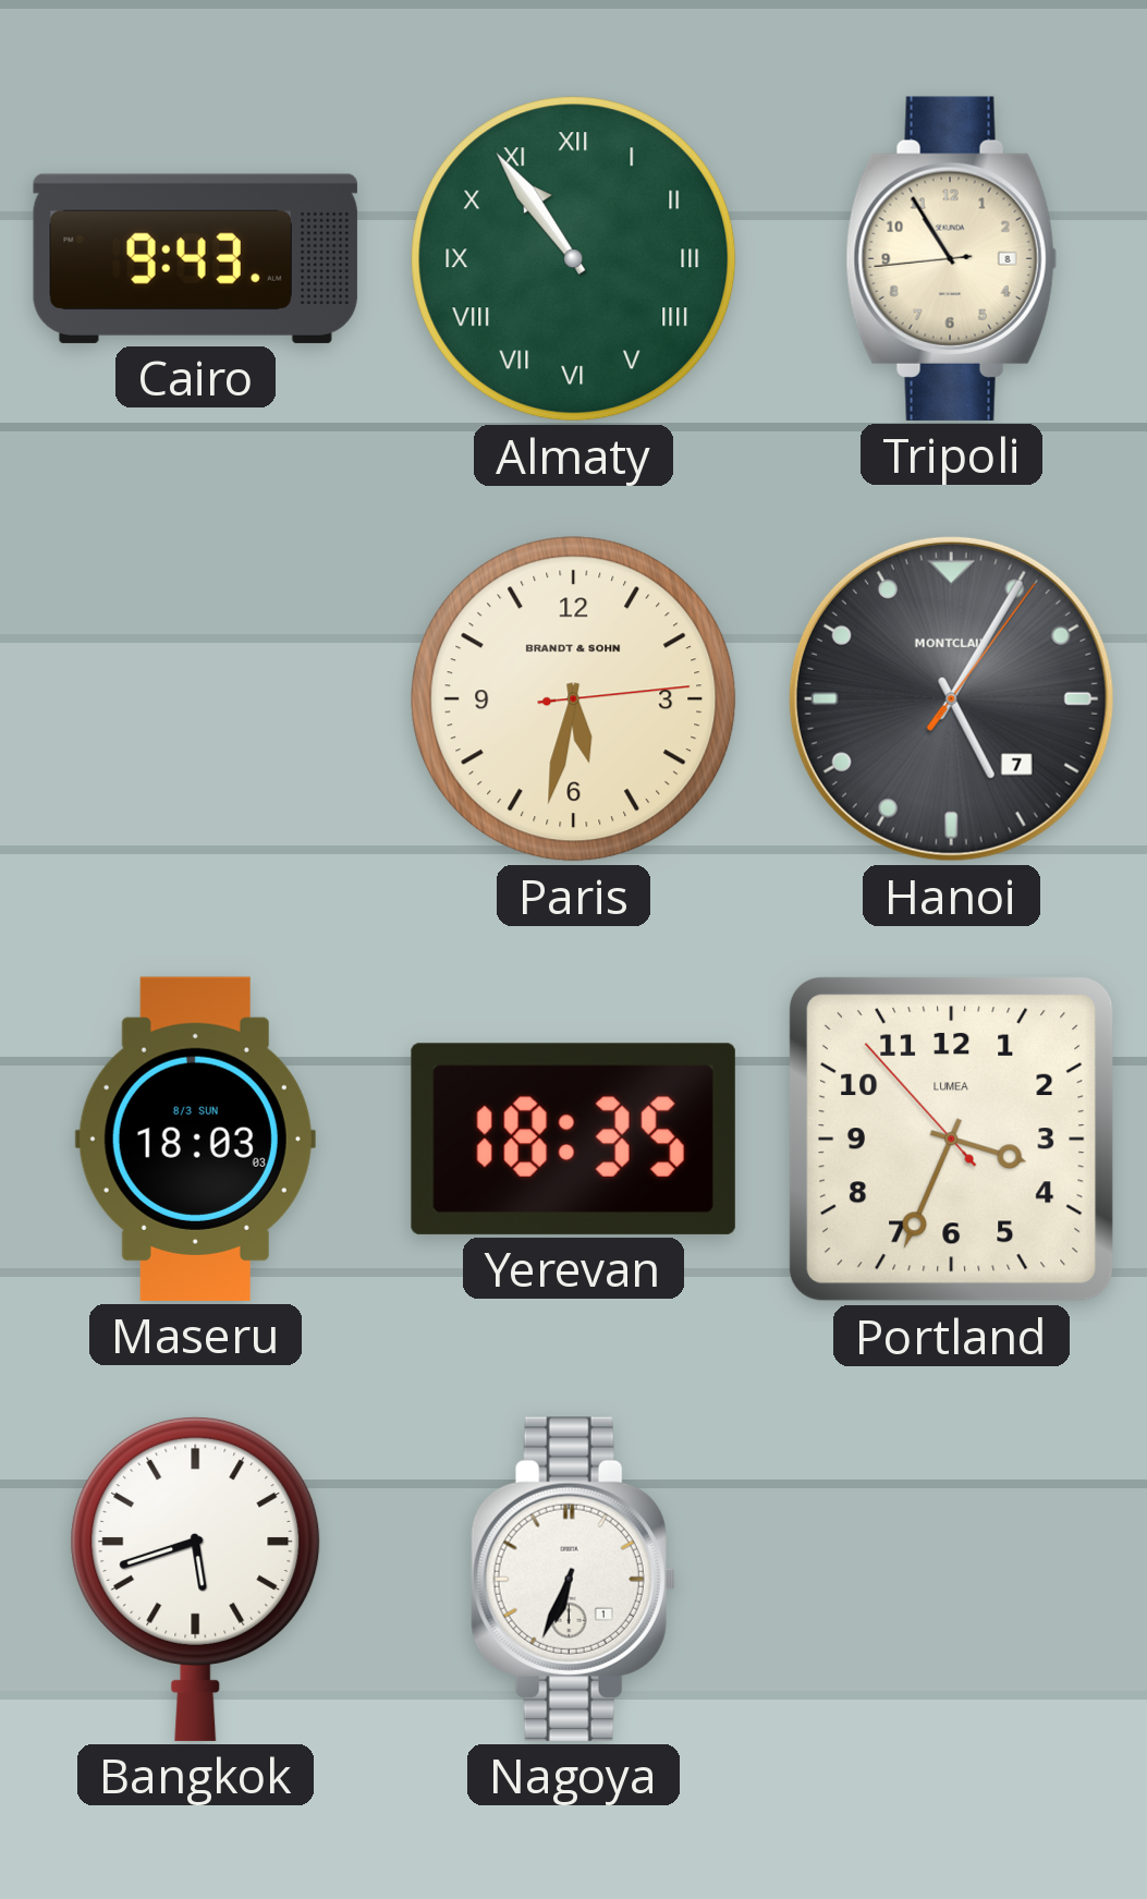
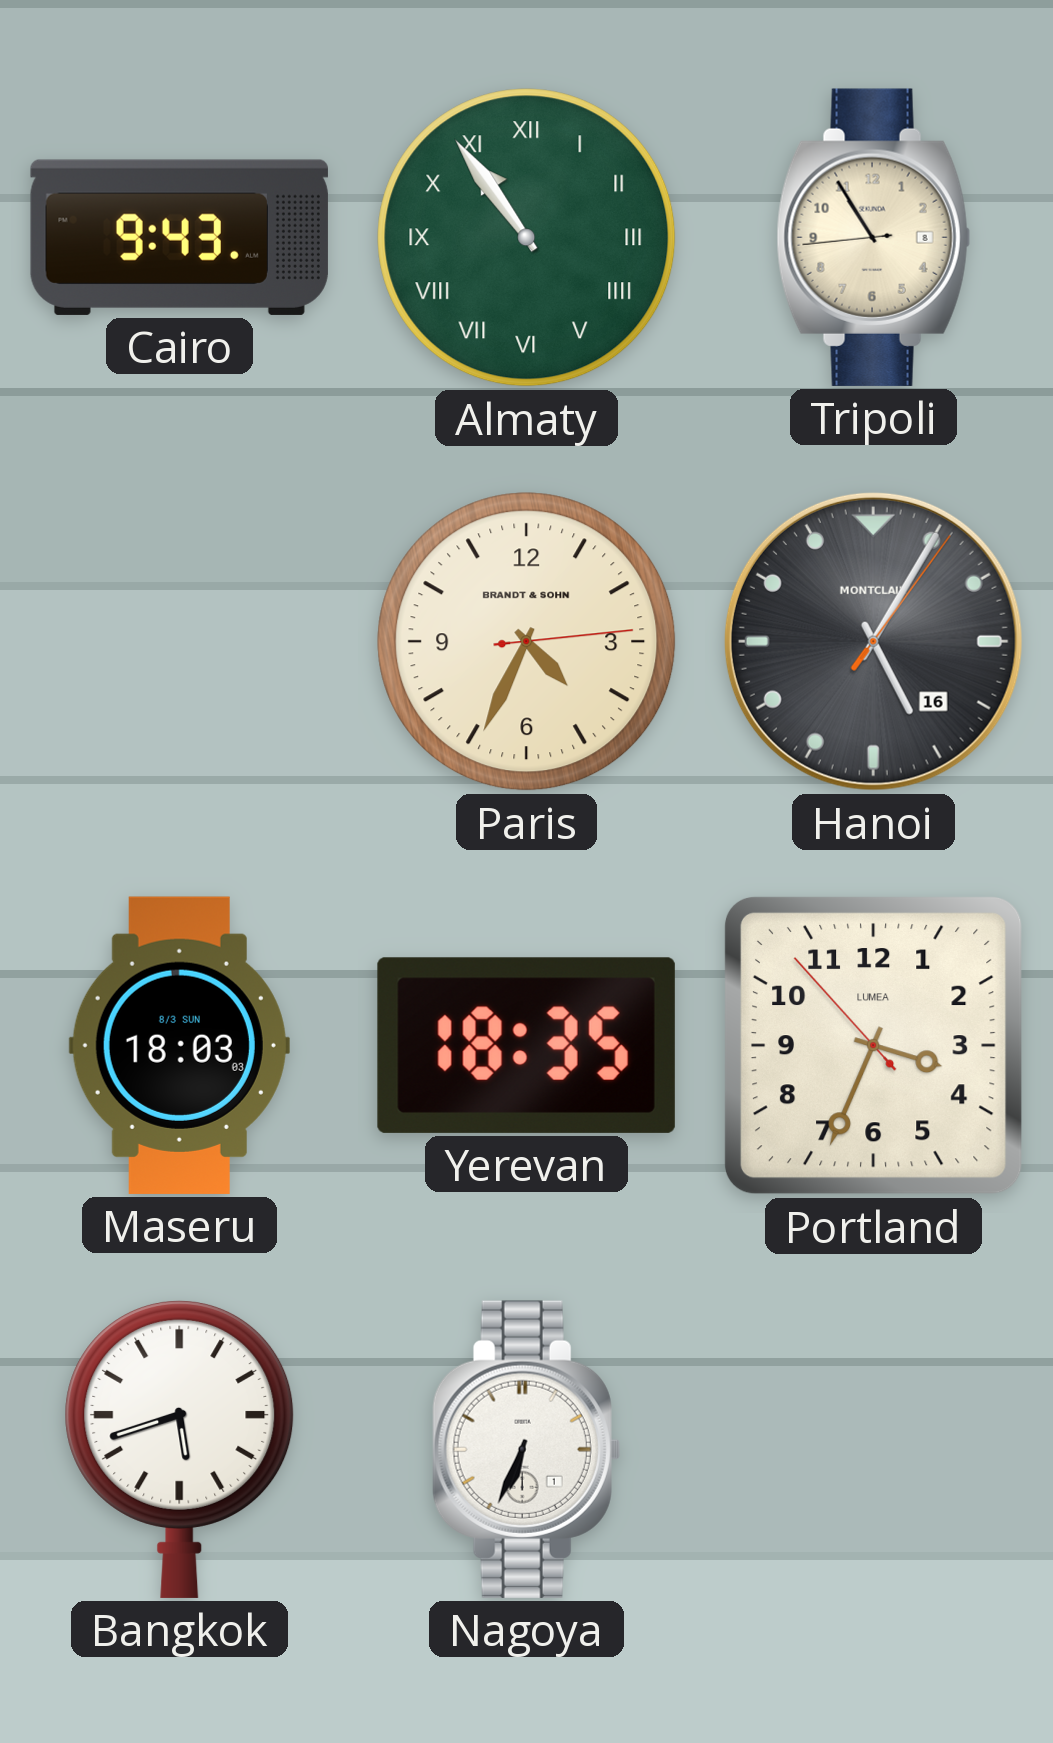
Paris: 5:32 -> 4:34 (527, 642)
Hanoi date: 7 -> 16 (873, 641)
